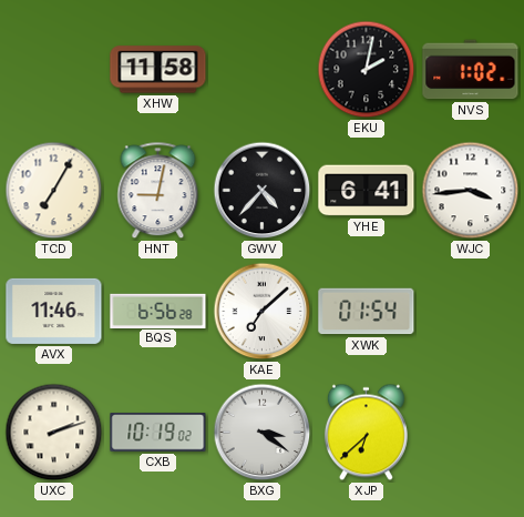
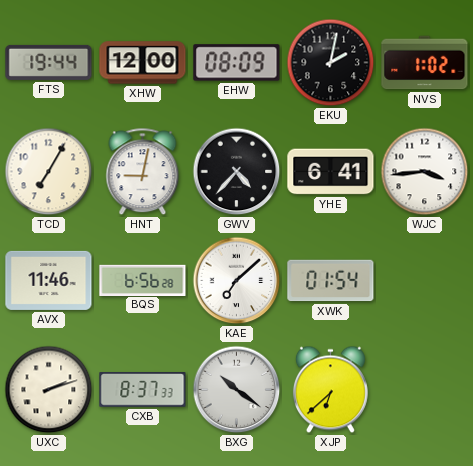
FTS: none -> 19:44 (49, 62)
XHW: 11:58 -> 12:00 (143, 63)
EHW: none -> 08:09 (237, 63)
CXB: 10:19 -> 8:37 (143, 390)
BXG: 3:21 -> 10:21 (237, 390)
